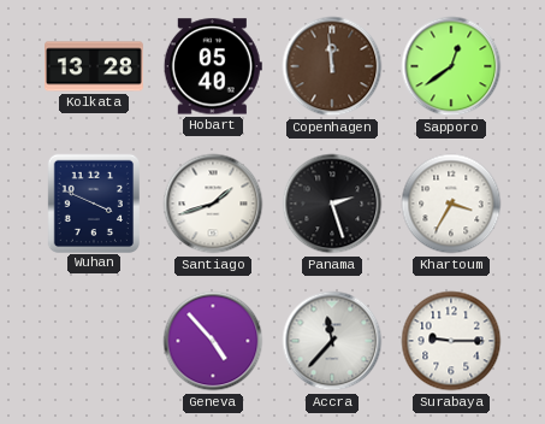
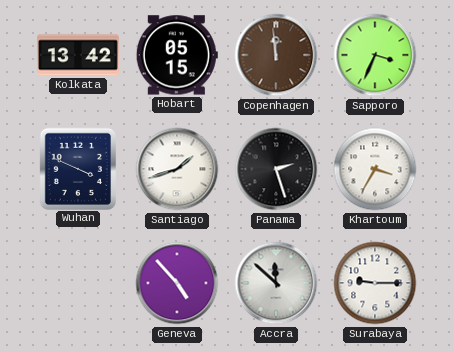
Kolkata: 13:28 -> 13:42 (79, 55)
Hobart: 05:40 -> 05:15 (177, 55)
Sapporo: 12:39 -> 3:34 (375, 55)
Accra: 11:37 -> 11:52 (276, 283)
